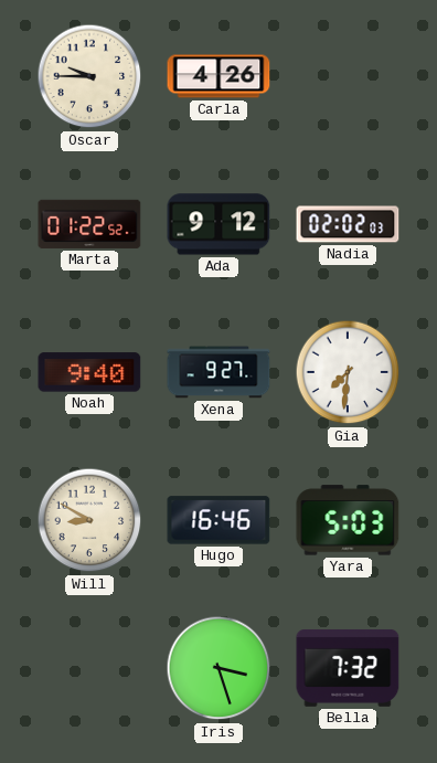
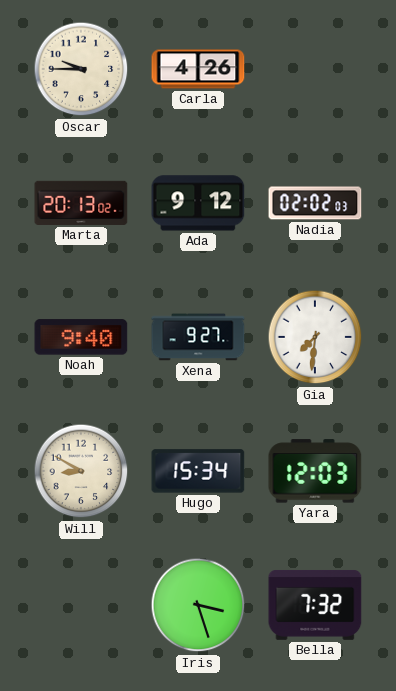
Marta: 01:22 -> 20:13 (81, 203)
Hugo: 16:46 -> 15:34 (198, 471)
Yara: 5:03 -> 12:03 (315, 471)
